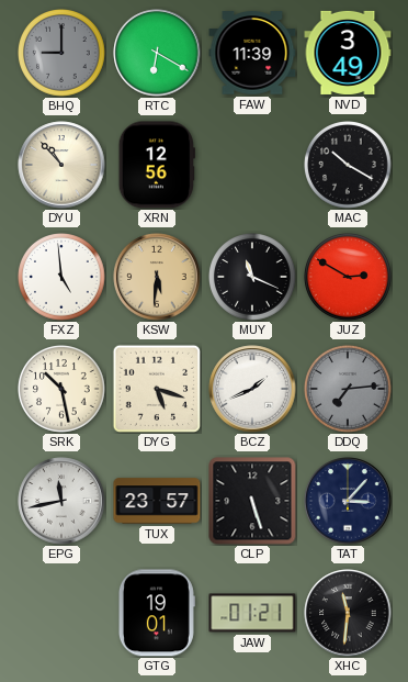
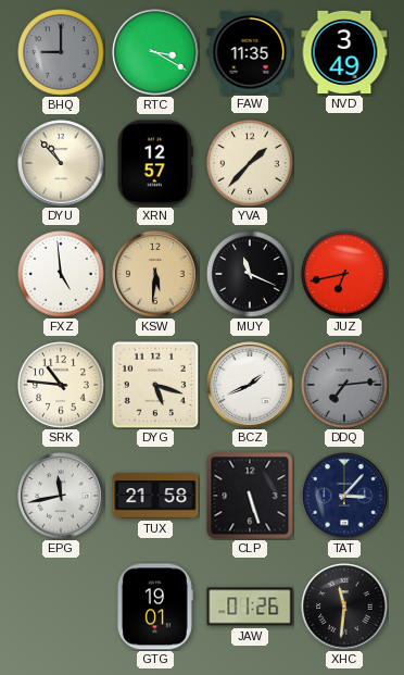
RTC: 6:20 -> 3:20 (155, 52)
FAW: 11:39 -> 11:35 (250, 52)
XRN: 12:56 -> 12:57 (155, 163)
YVA: none -> 1:37 (251, 164)
MAC: 10:20 -> none (349, 166)
JUZ: 2:50 -> 6:43 (345, 275)
SRK: 10:28 -> 10:46 (62, 386)
TUX: 23:57 -> 21:58 (155, 496)
JAW: 01:21 -> 01:26 (250, 607)
